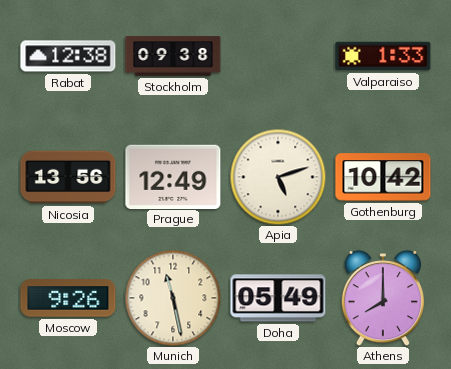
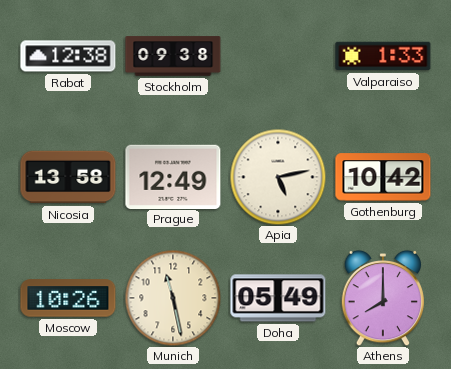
Nicosia: 13:56 -> 13:58 (68, 177)
Apia: 5:12 -> 5:13 (278, 177)
Moscow: 9:26 -> 10:26 (68, 298)
